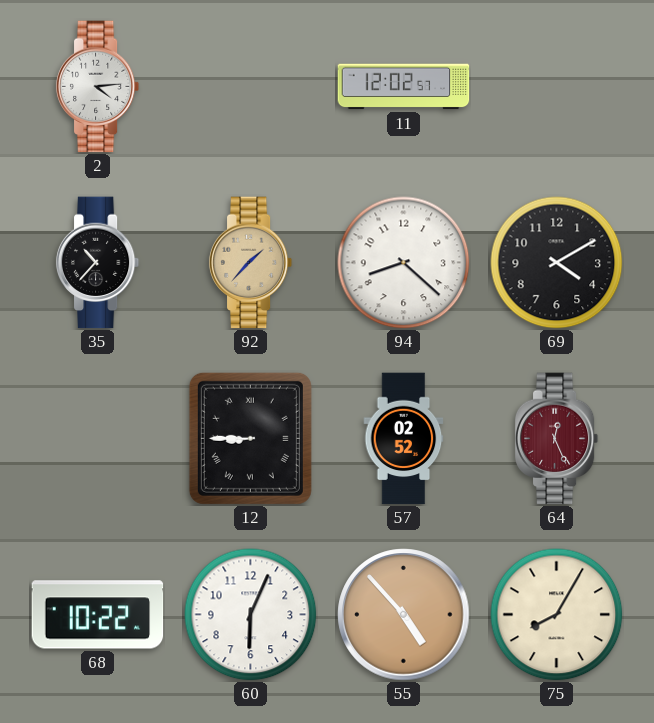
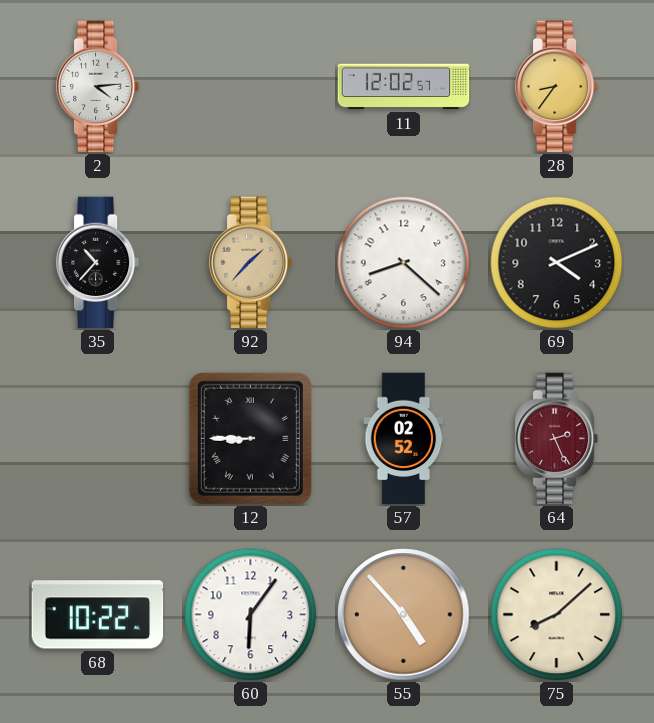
28: none -> 8:36 (557, 87)
69: 4:10 -> 4:11 (557, 263)
64: 12:26 -> 2:26 (557, 439)
60: 6:04 -> 6:06 (251, 615)
75: 8:05 -> 8:08 (557, 615)
